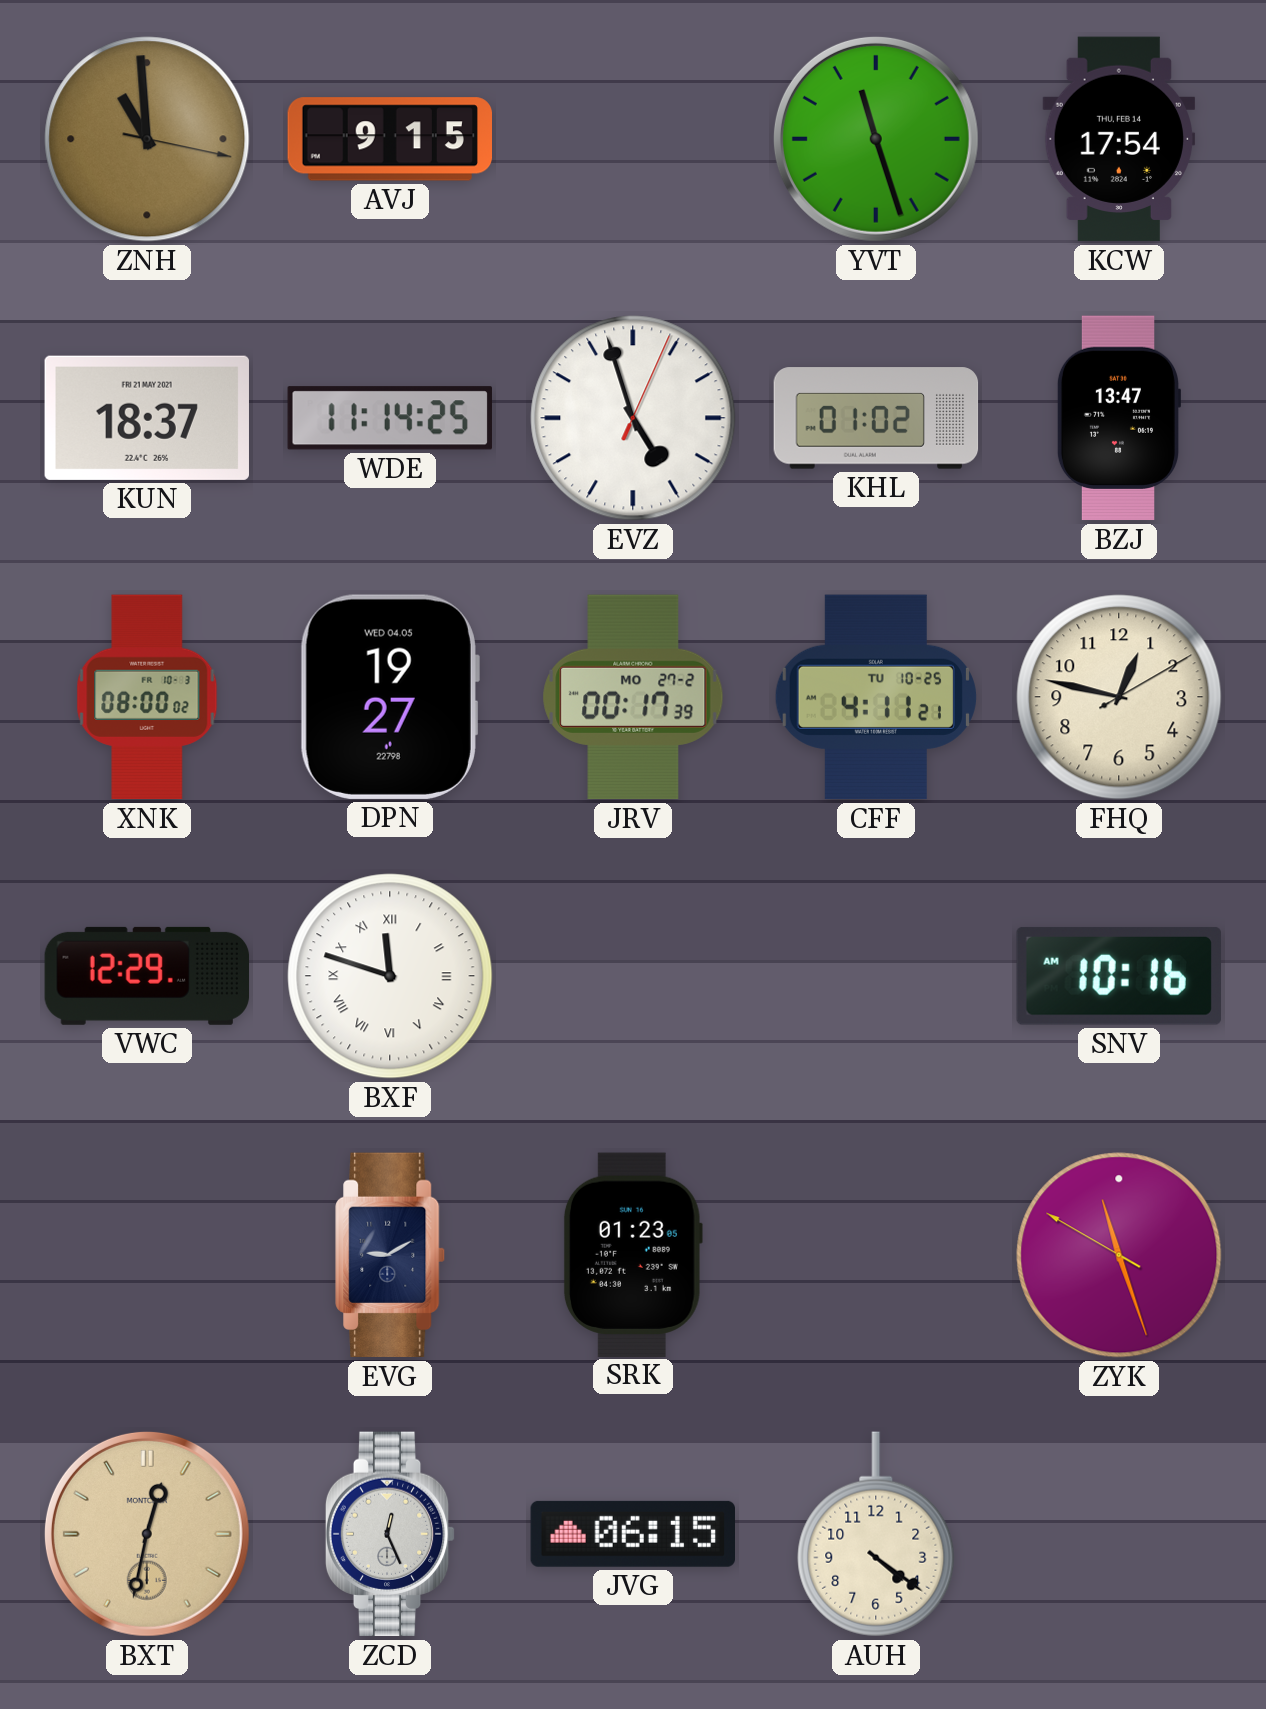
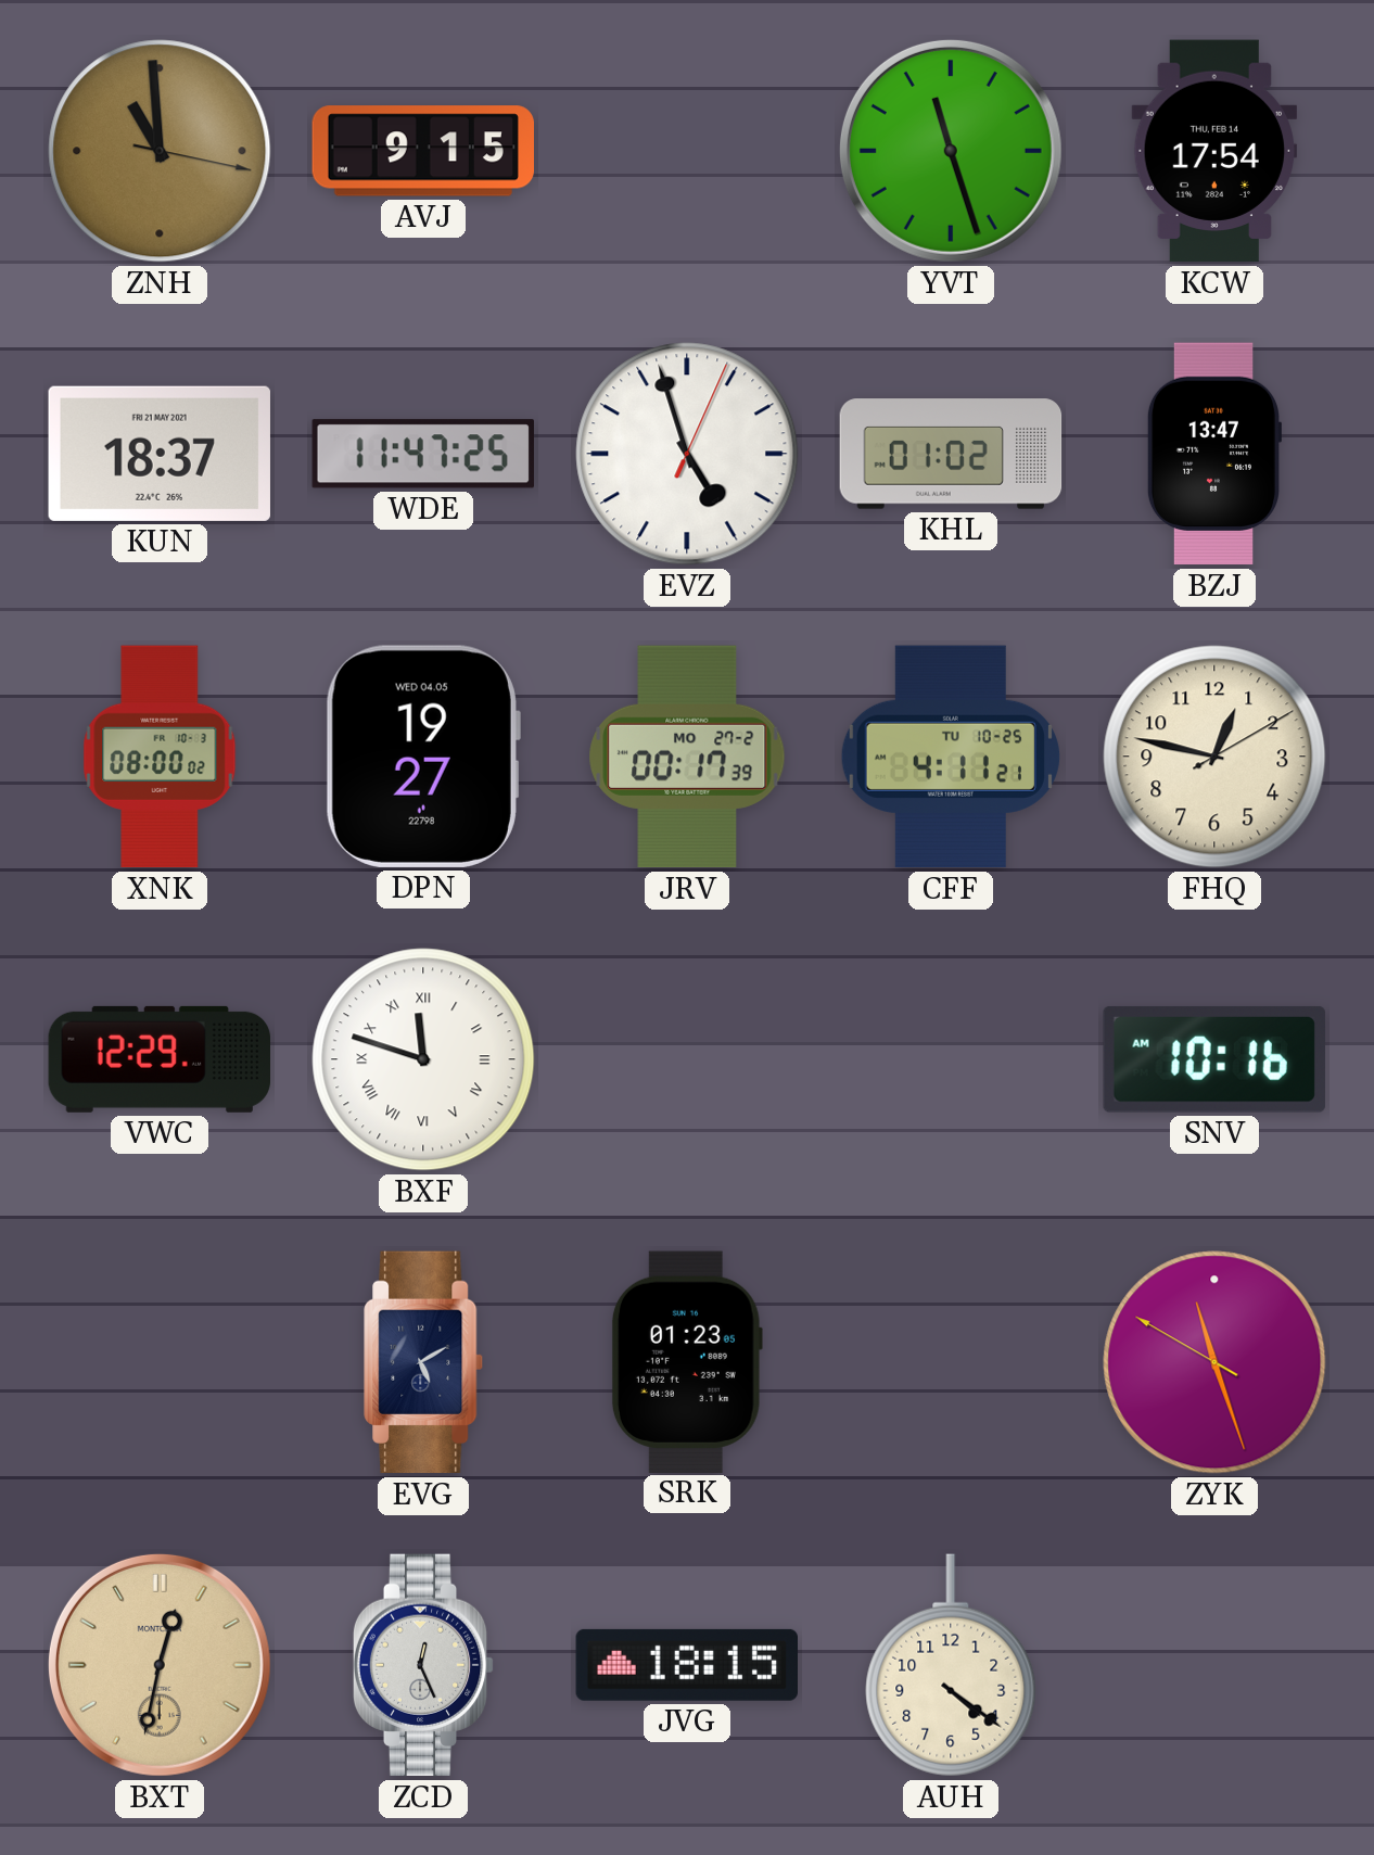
WDE: 11:14 -> 11:47 (423, 454)
EVG: 9:10 -> 5:10 (423, 1362)
JVG: 06:15 -> 18:15 (686, 1665)
